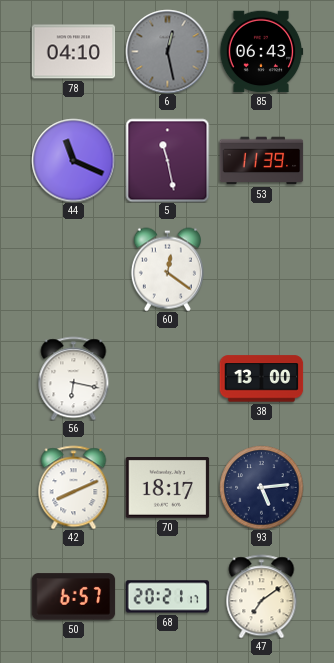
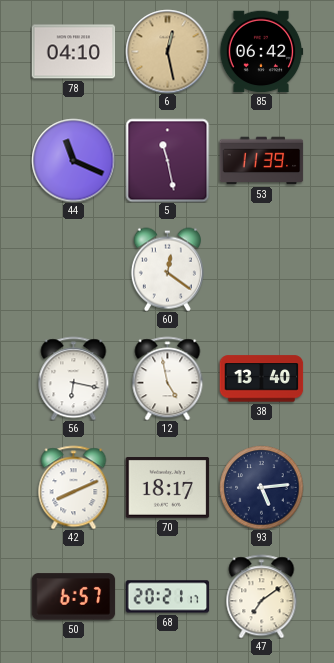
6 dial: grey -> champagne (167, 51)
85: 06:43 -> 06:42 (261, 52)
12: none -> 4:58 (168, 378)
38: 13:00 -> 13:40 (261, 379)
